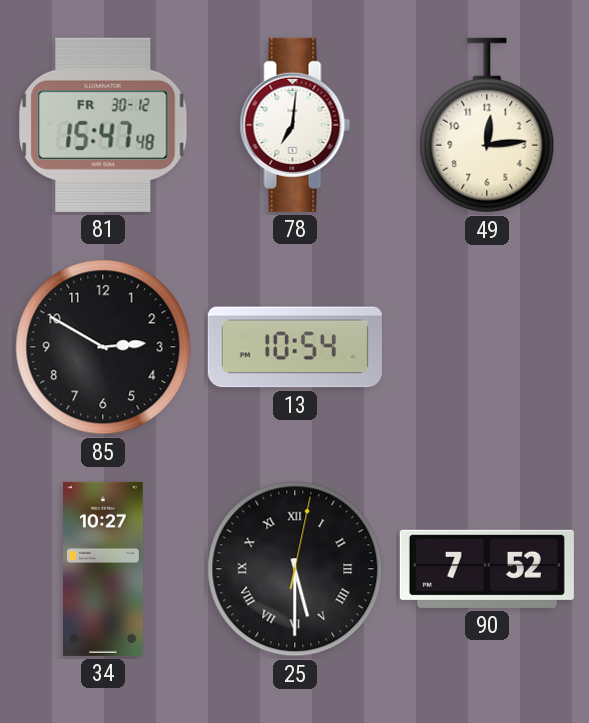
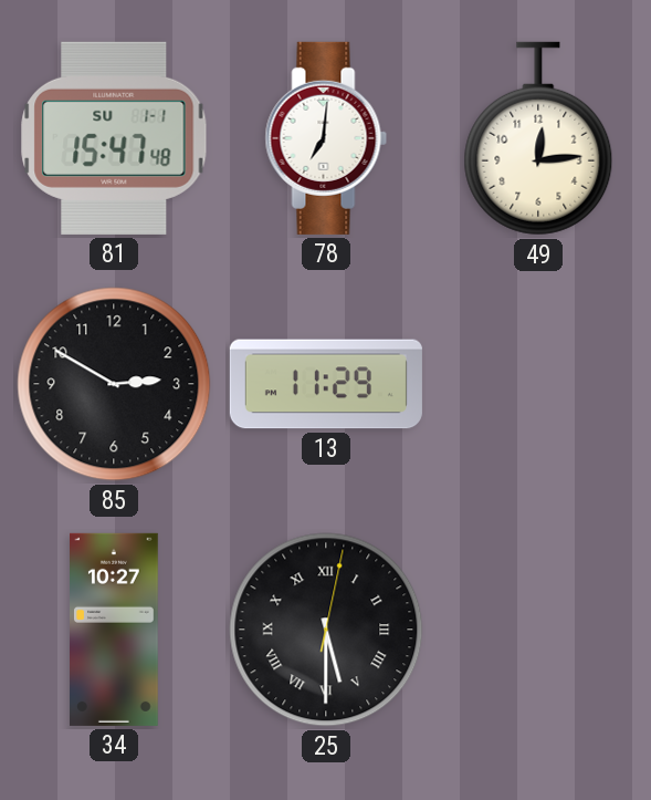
81 date: FR 30-12 -> SU 1-1 (114, 138)
13: 10:54 -> 11:29 (326, 384)
90: 7:52 -> none (487, 569)
